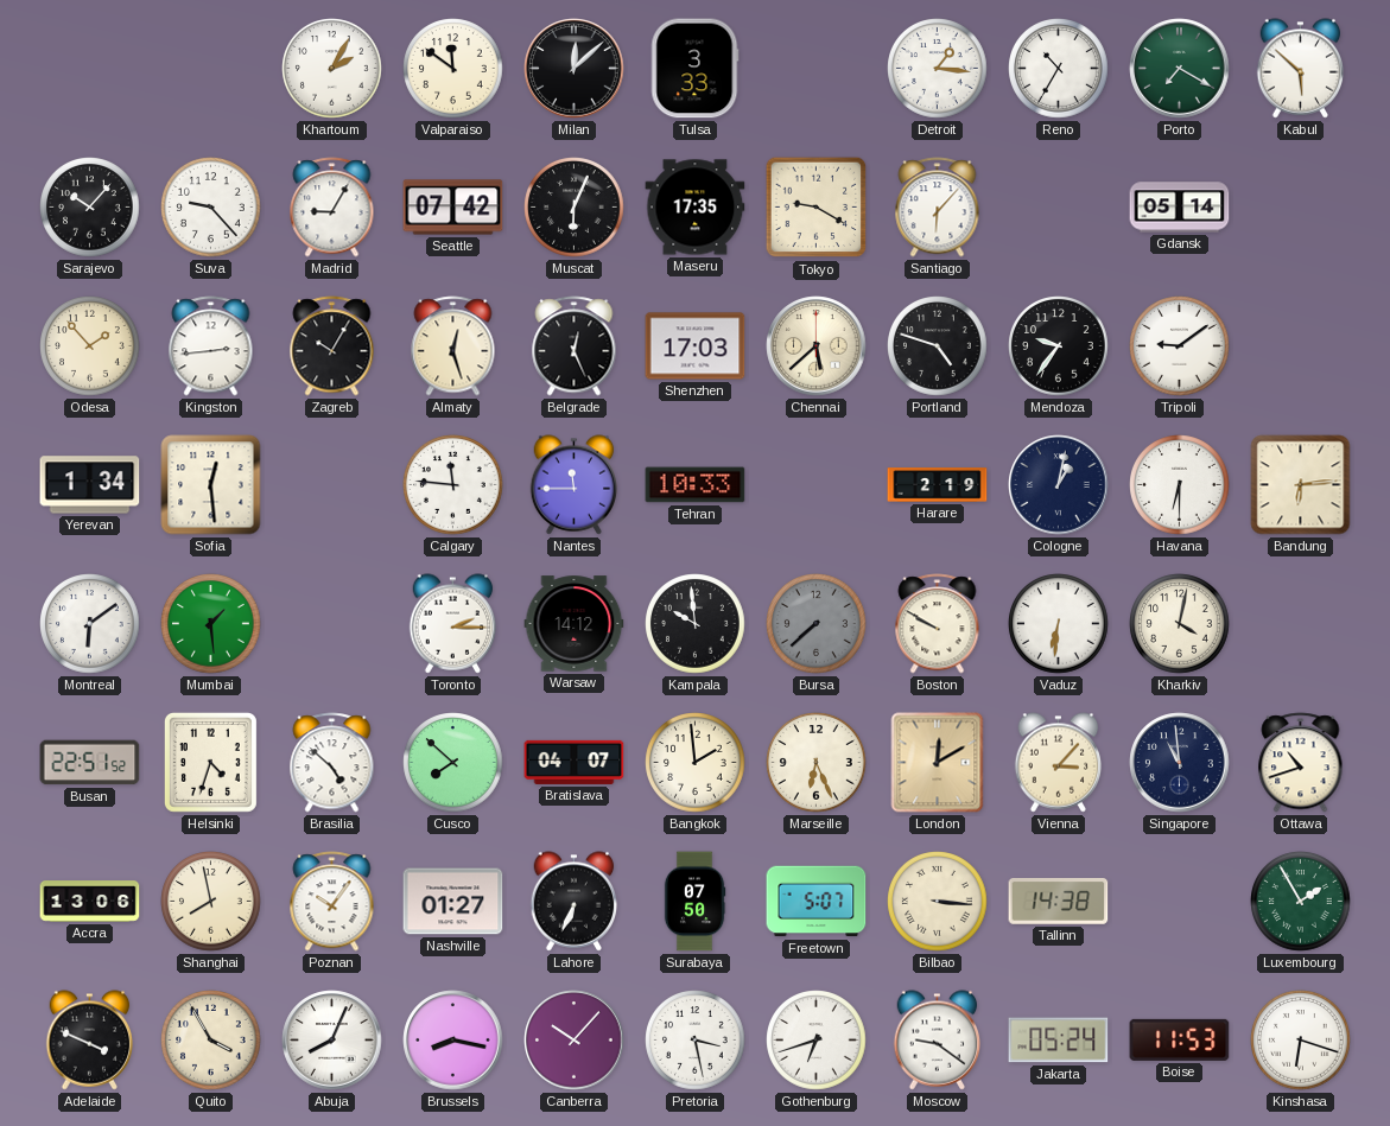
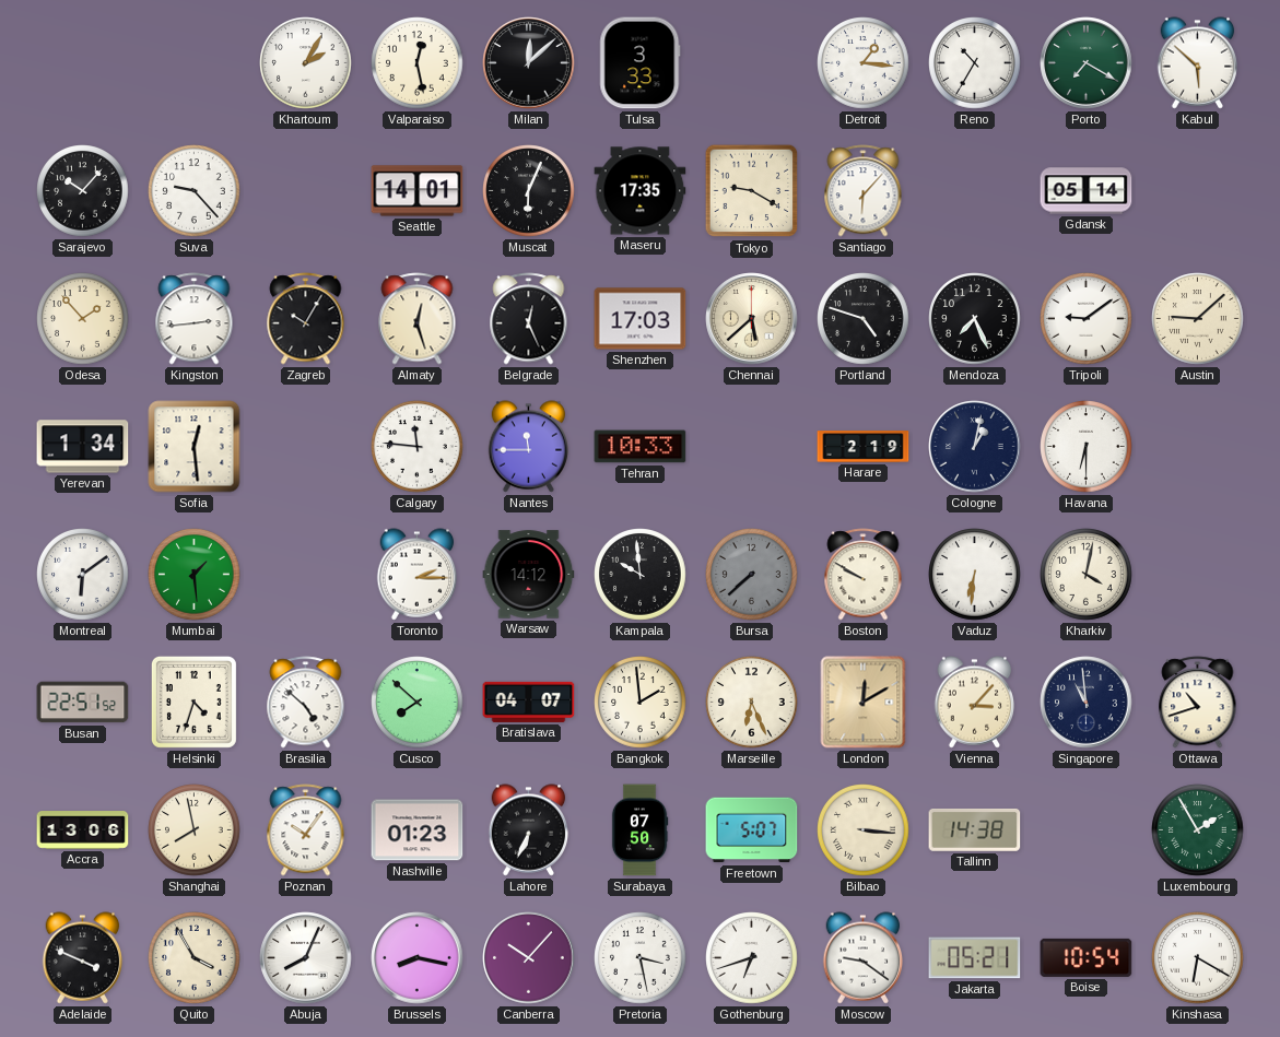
Valparaiso: 11:51 -> 12:28 (418, 63)
Madrid: 9:05 -> none (332, 208)
Seattle: 07:42 -> 14:01 (418, 191)
Mendoza: 9:36 -> 7:26 (975, 319)
Austin: none -> 9:08 (1198, 319)
Bandung: 6:14 -> none (1301, 485)
Nashville: 01:27 -> 01:23 (418, 830)
Jakarta: 05:24 -> 05:21 (975, 958)
Boise: 11:53 -> 10:54 (1087, 957)
Kinshasa: 6:18 -> 6:20 (1198, 958)
